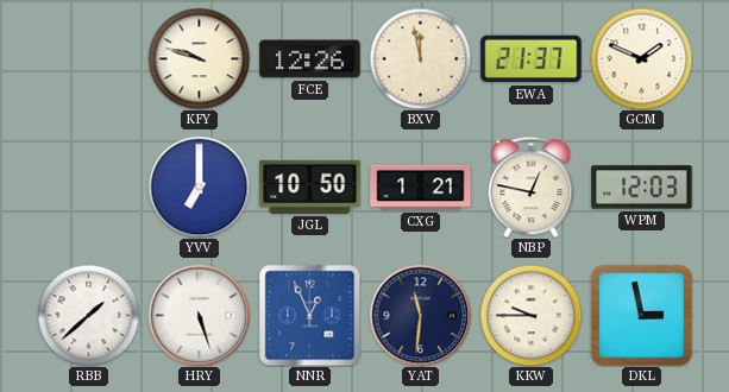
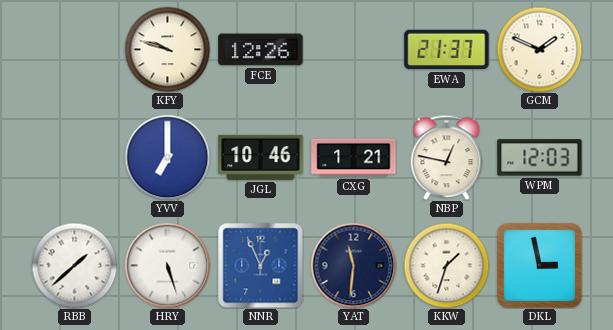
BXV: 11:58 -> none (420, 58)
JGL: 10:50 -> 10:46 (261, 157)
KKW: 9:45 -> 1:33 (446, 265)
